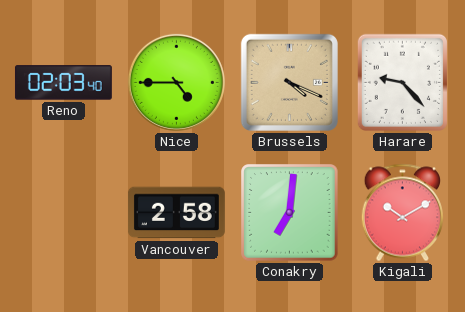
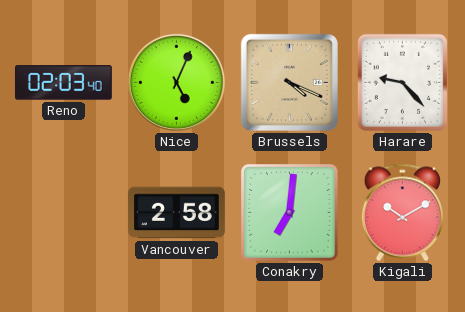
Nice: 4:45 -> 5:04 (176, 82)
